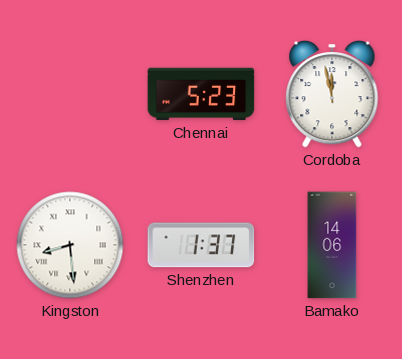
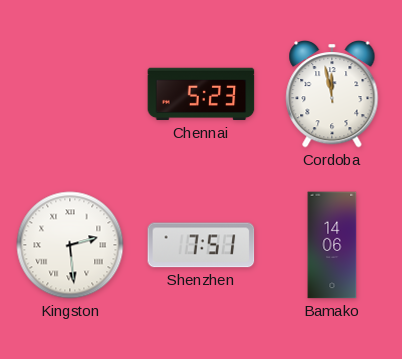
Kingston: 8:29 -> 2:29 (70, 245)
Shenzhen: 1:37 -> 7:51 (201, 245)
